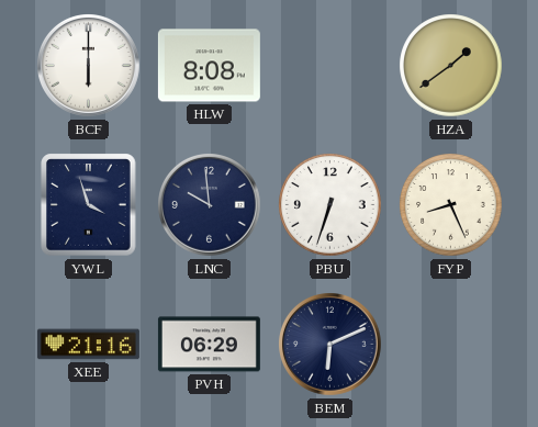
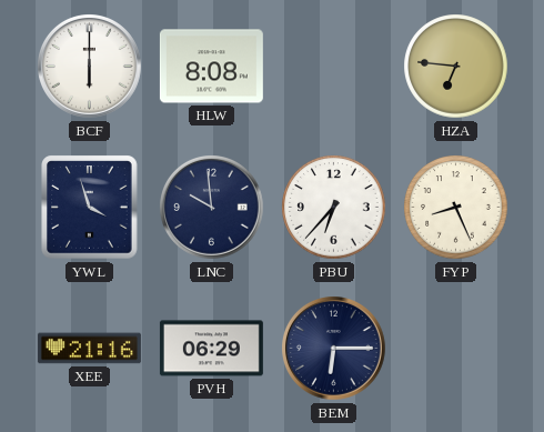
HZA: 1:39 -> 6:46 (456, 67)
PBU: 6:33 -> 6:37 (334, 208)
BEM: 6:11 -> 6:15 (334, 349)
